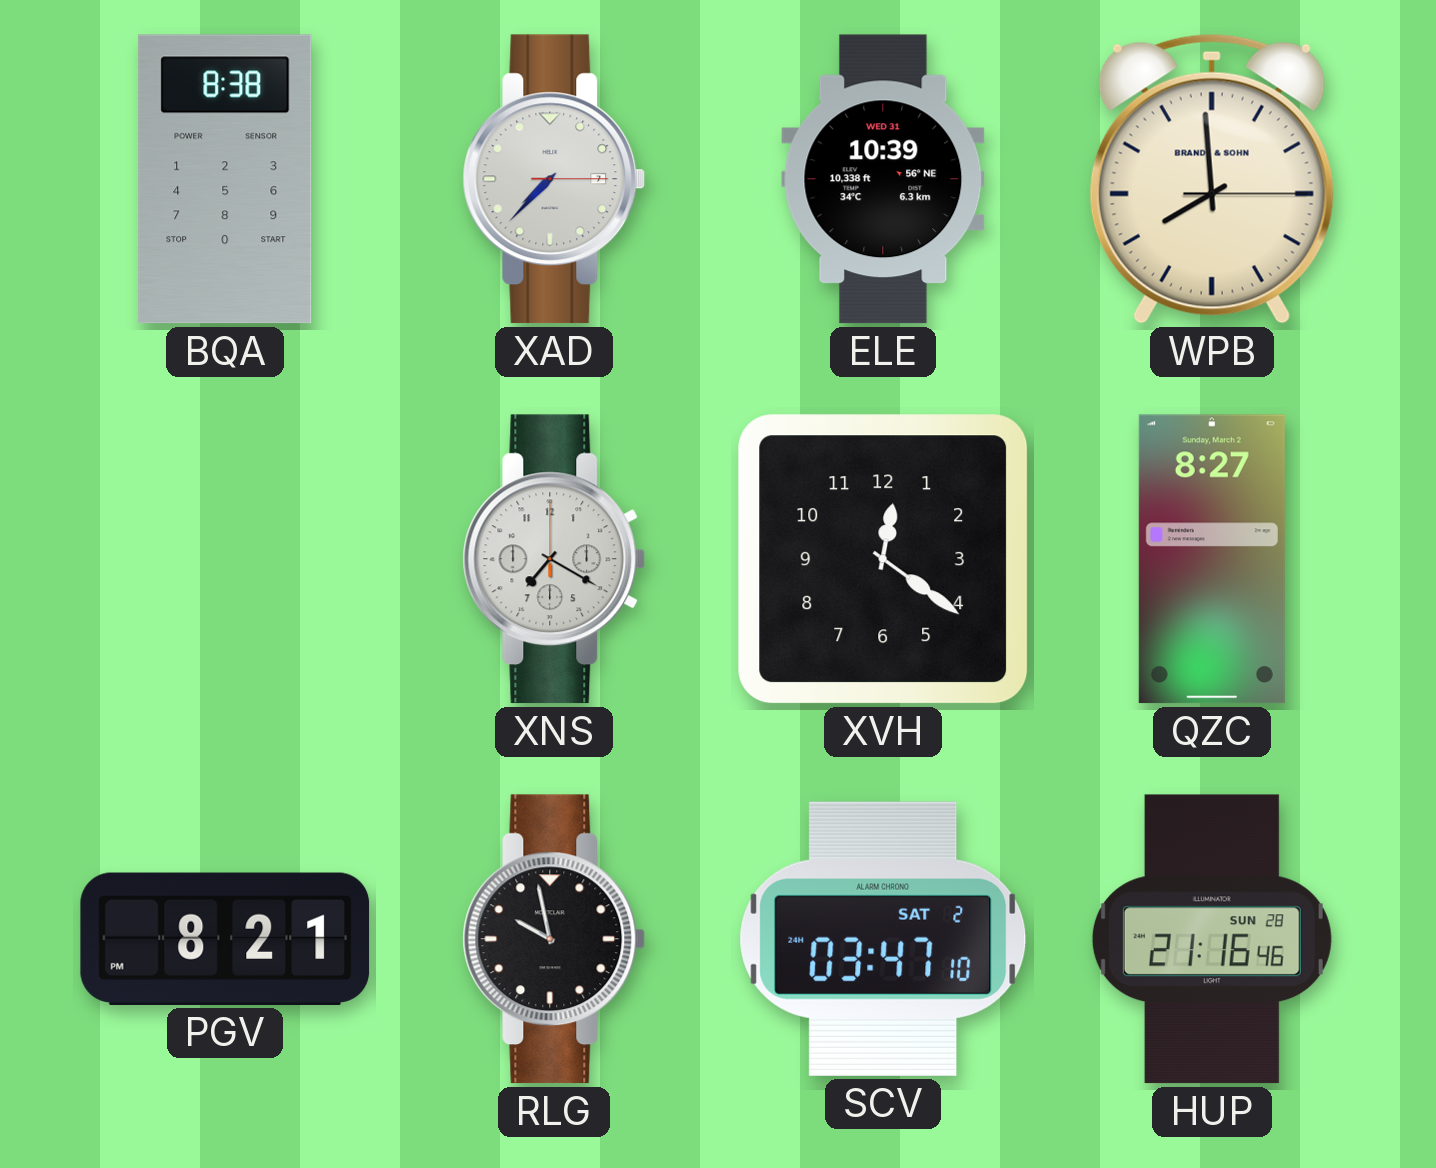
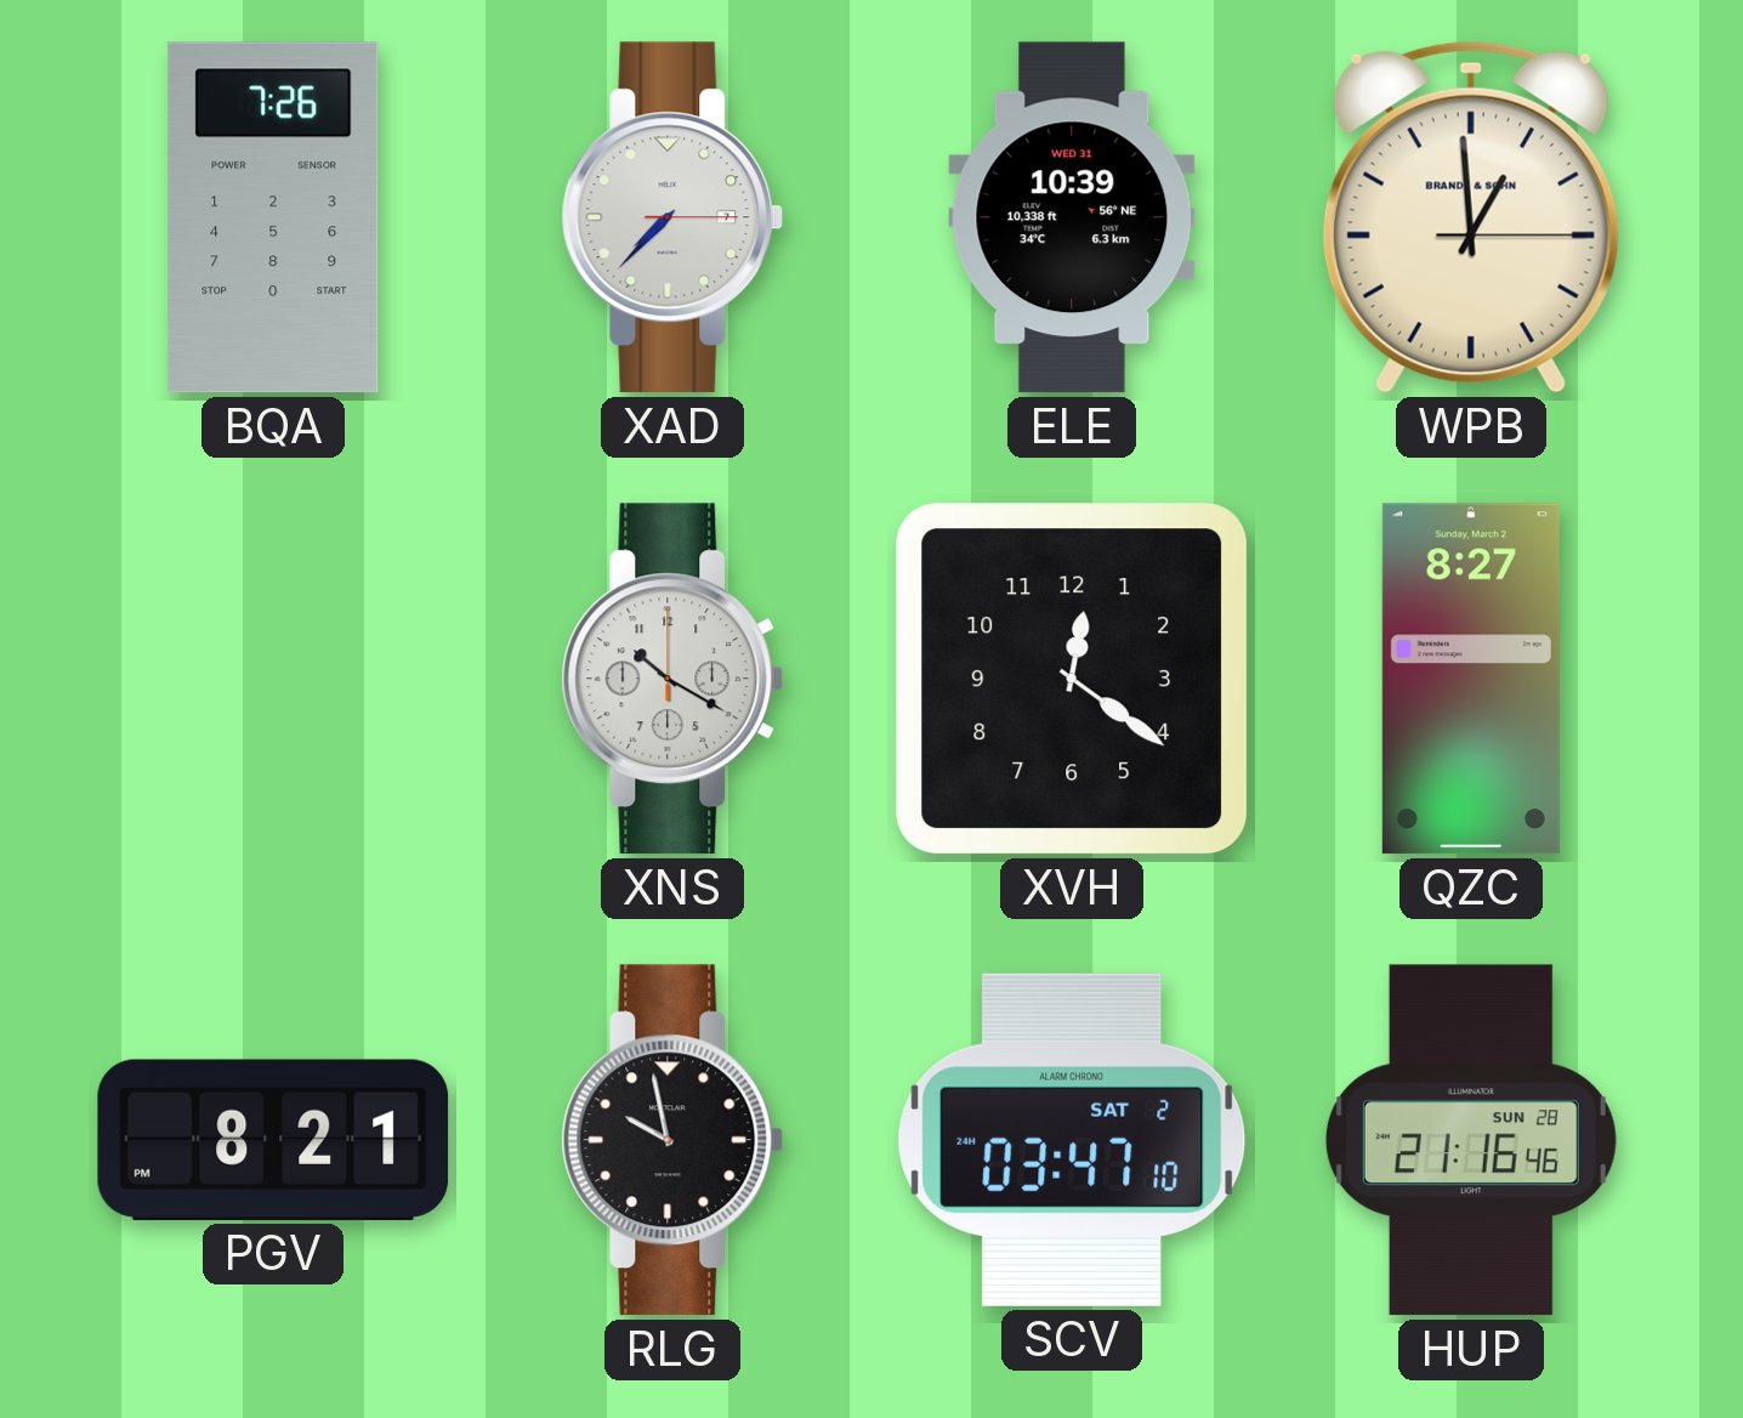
BQA: 8:38 -> 7:26 (273, 217)
WPB: 7:59 -> 12:59 (1471, 217)
XNS: 7:20 -> 10:20 (672, 679)
